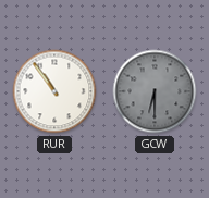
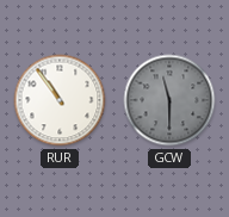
GCW: 6:30 -> 11:30 (169, 100)
